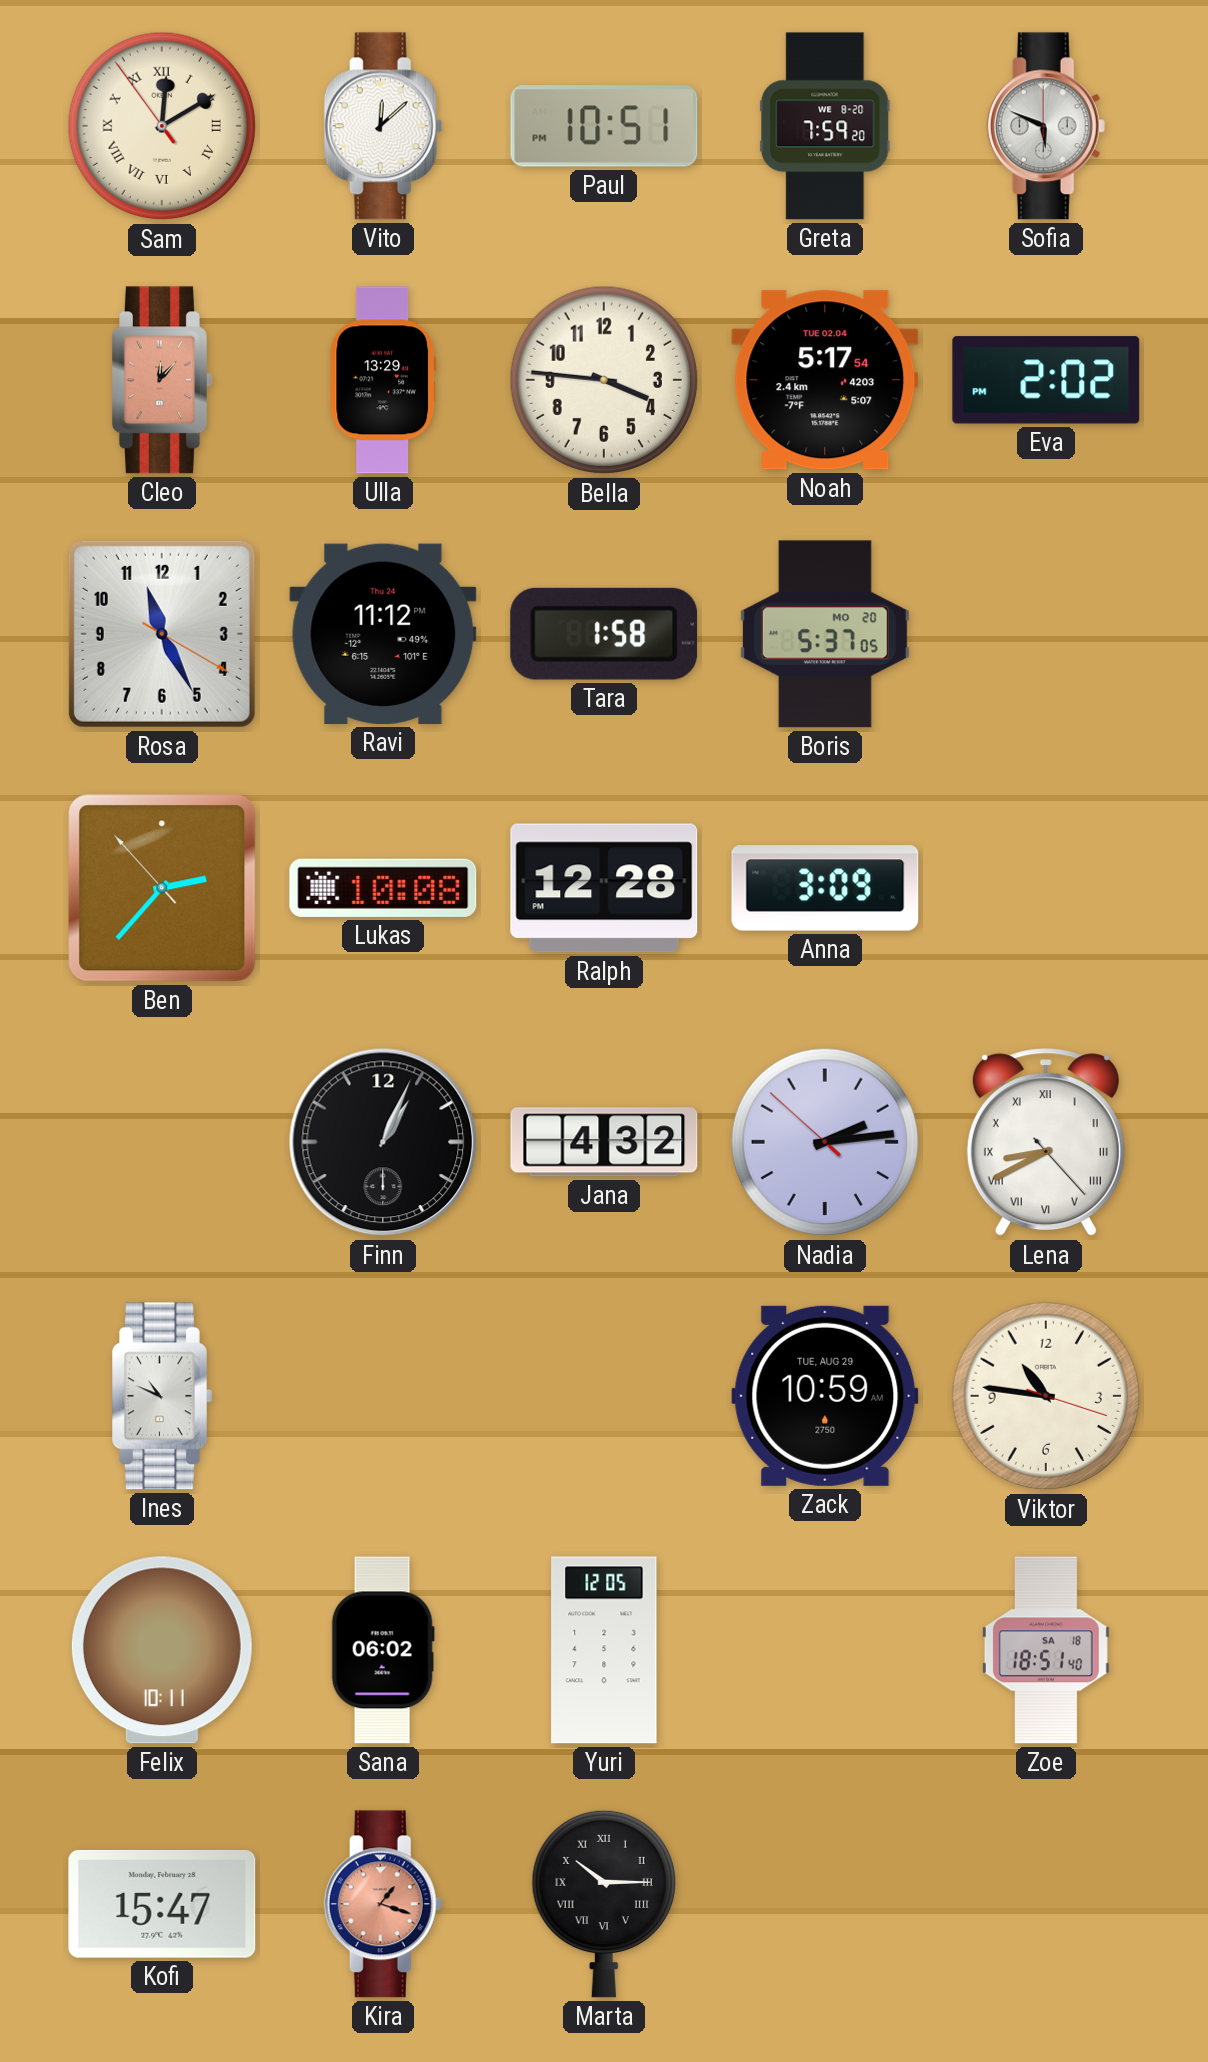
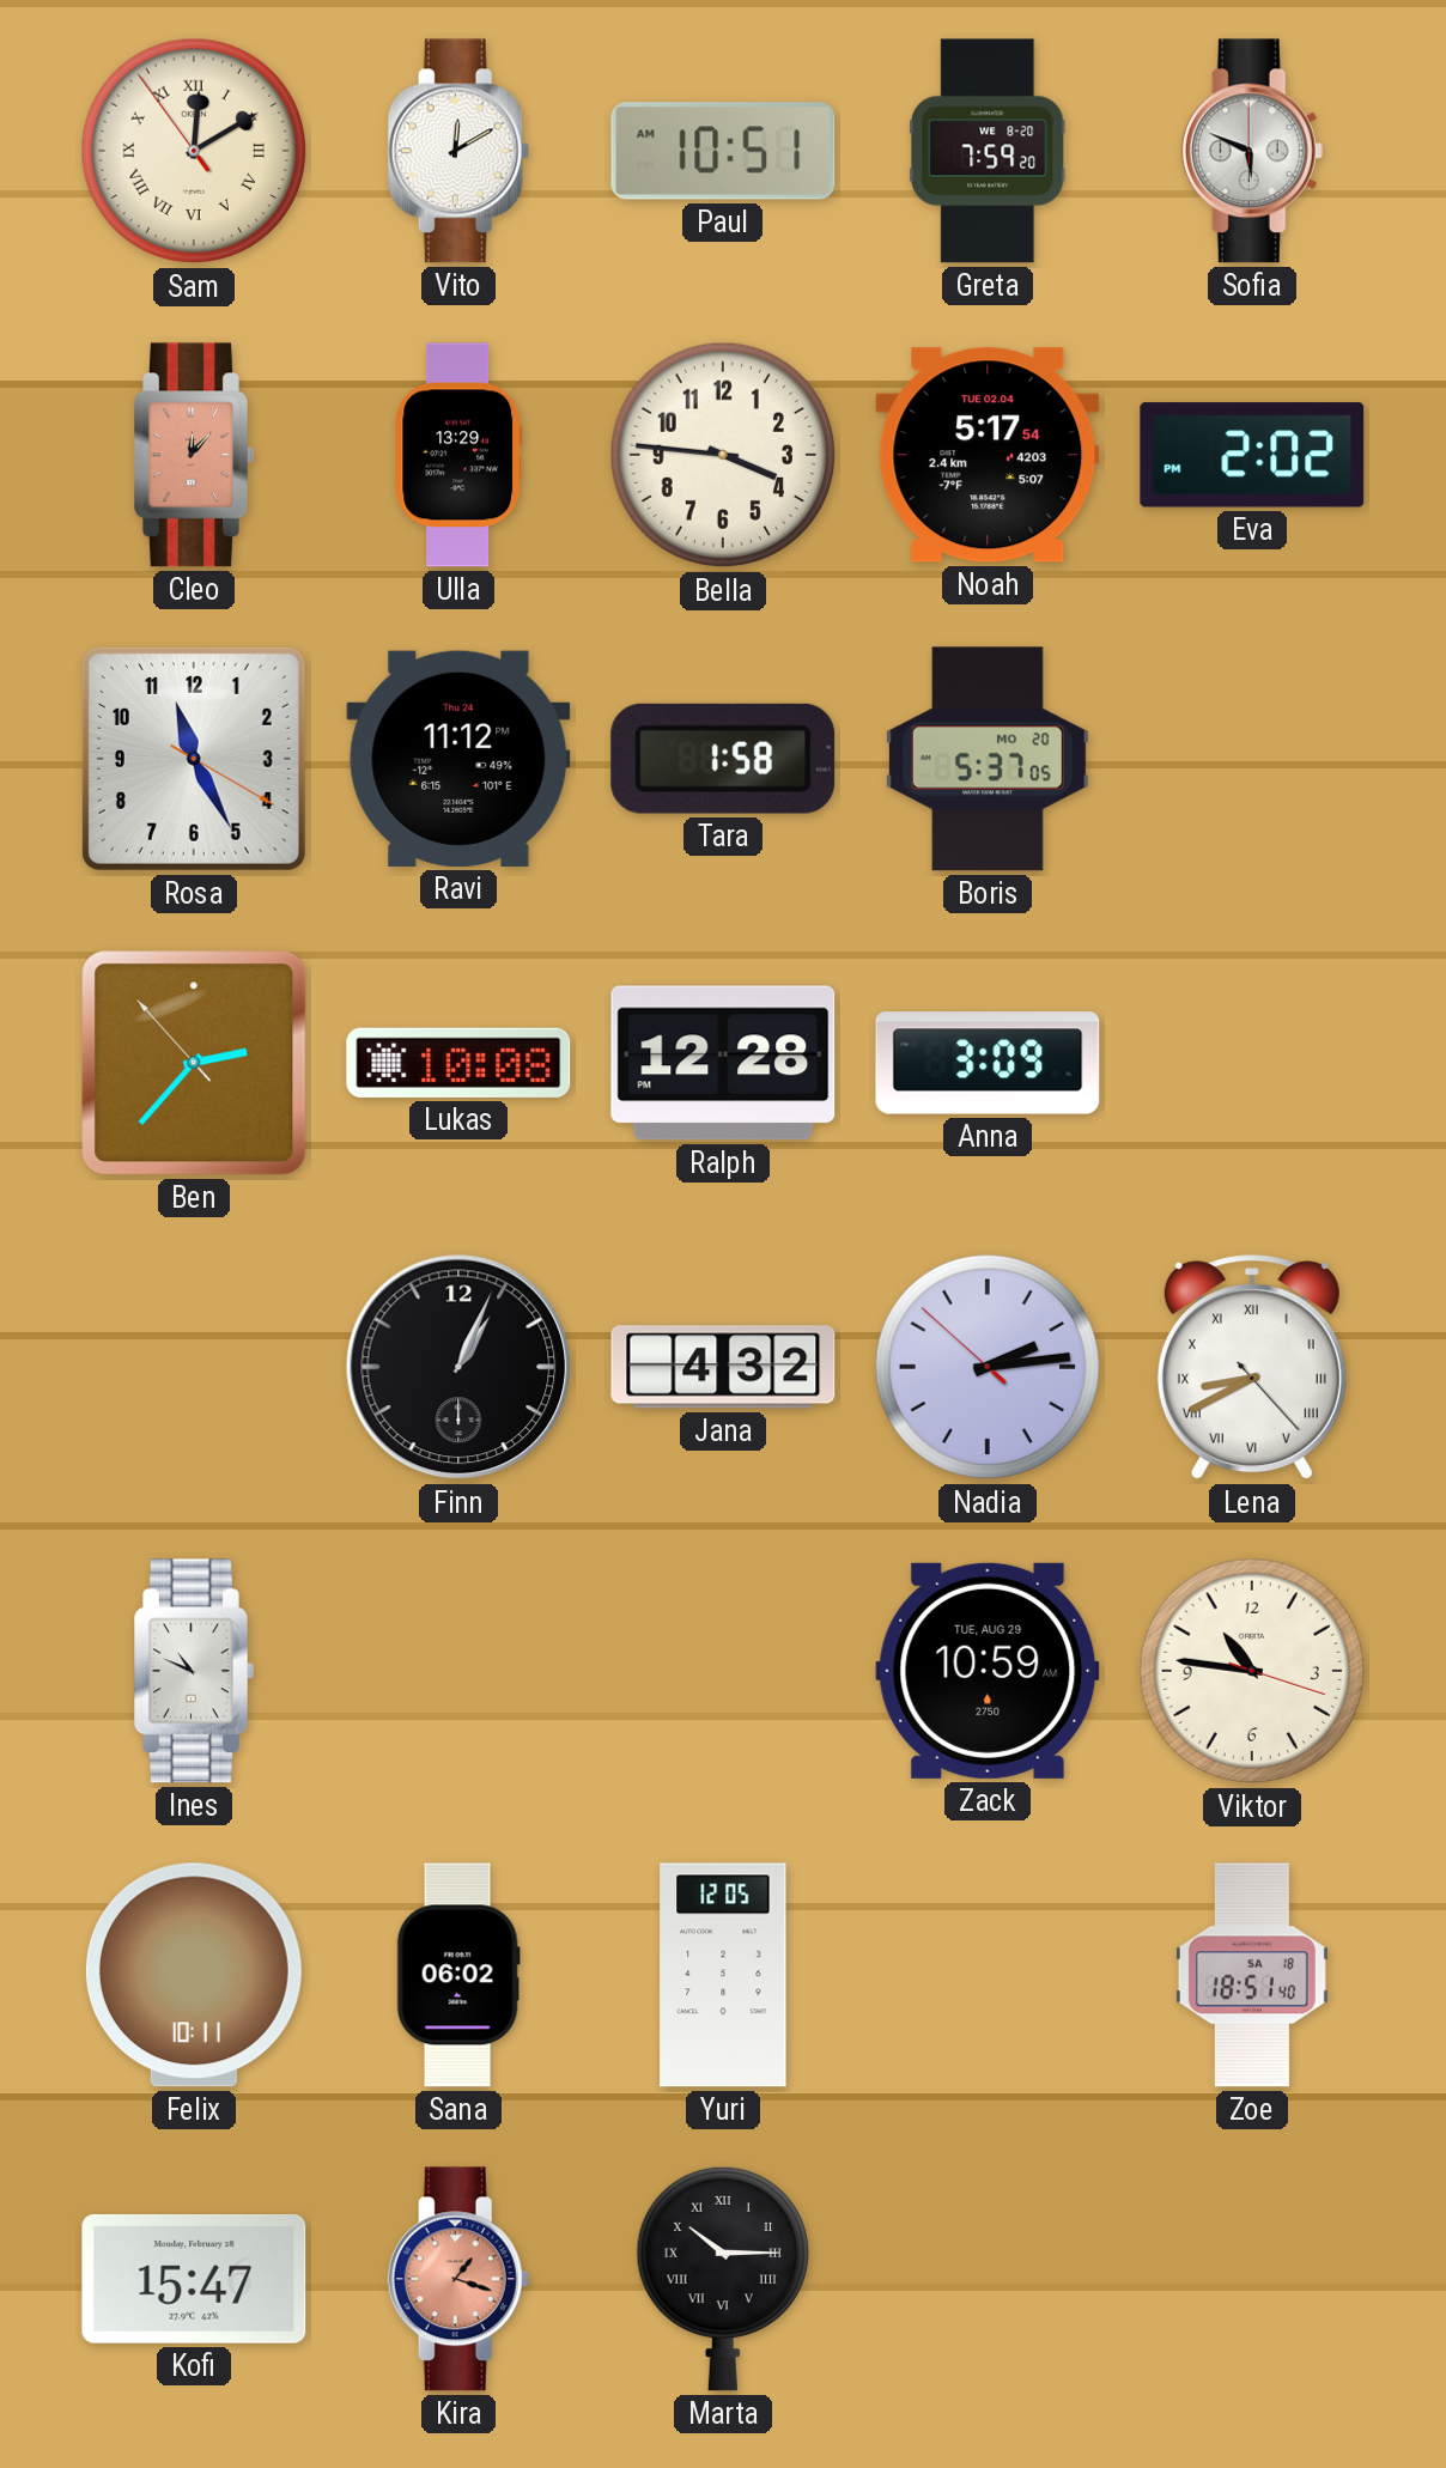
Vito: 12:08 -> 12:10 (458, 151)
Paul: 10:51 PM -> 10:51 AM (723, 151)
